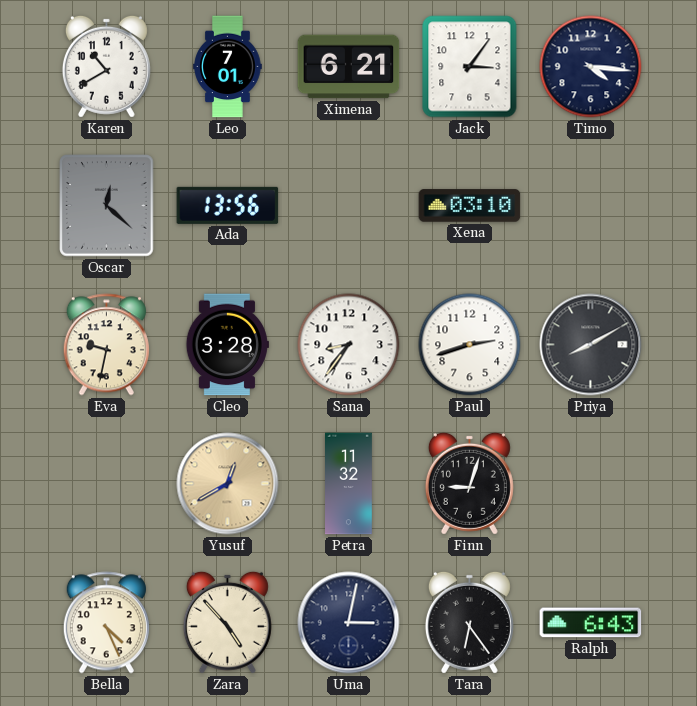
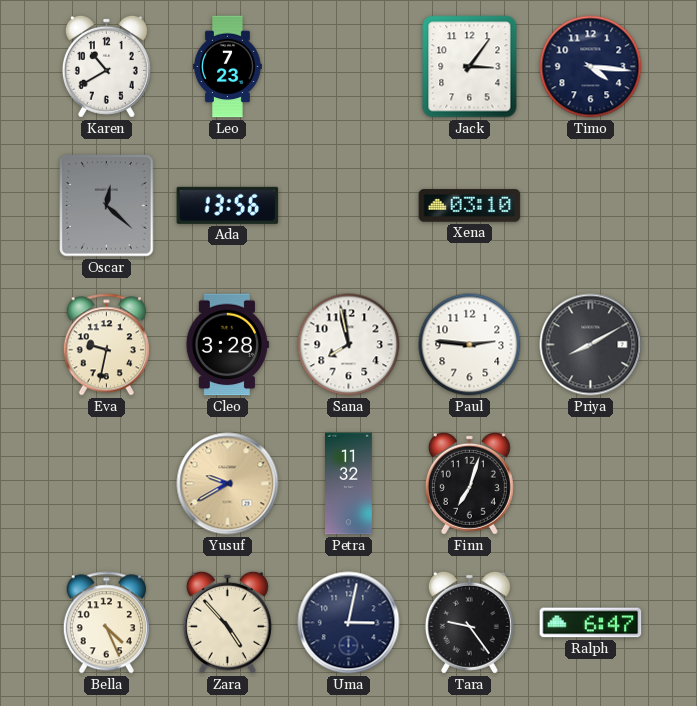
Leo: 7:01 -> 7:23 (228, 67)
Ximena: 6:21 -> none (349, 67)
Sana: 8:36 -> 7:58 (349, 345)
Paul: 2:42 -> 2:46 (470, 345)
Yusuf: 12:40 -> 9:40 (228, 484)
Finn: 9:03 -> 7:03 (469, 483)
Tara: 6:24 -> 9:24 (469, 622)
Ralph: 6:43 -> 6:47 (591, 623)
